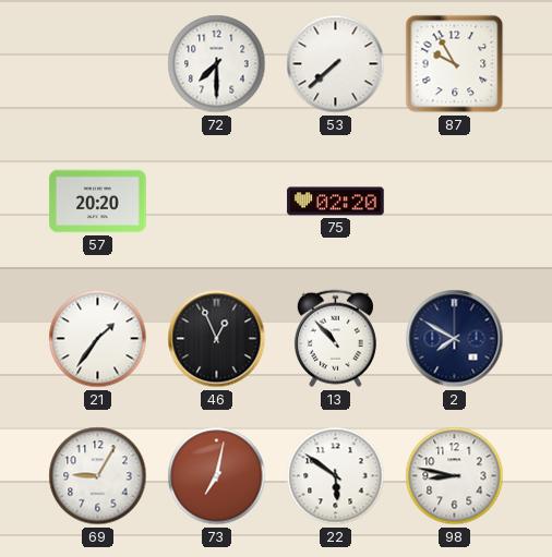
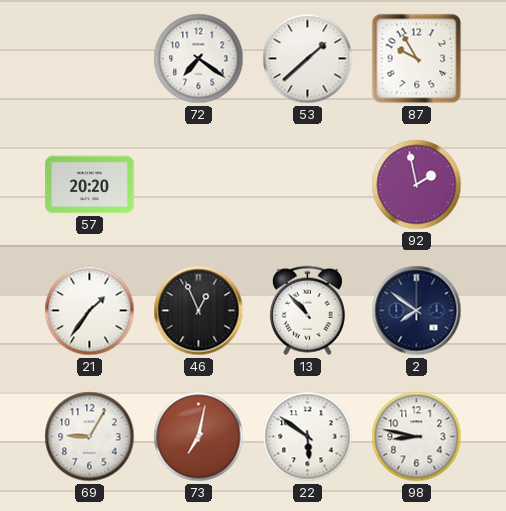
72: 7:30 -> 7:21 (199, 59)
53: 7:38 -> 1:38 (308, 59)
75: 02:20 -> none (336, 202)
92: none -> 1:58 (417, 185)
2: 7:50 -> 7:51 (417, 311)
